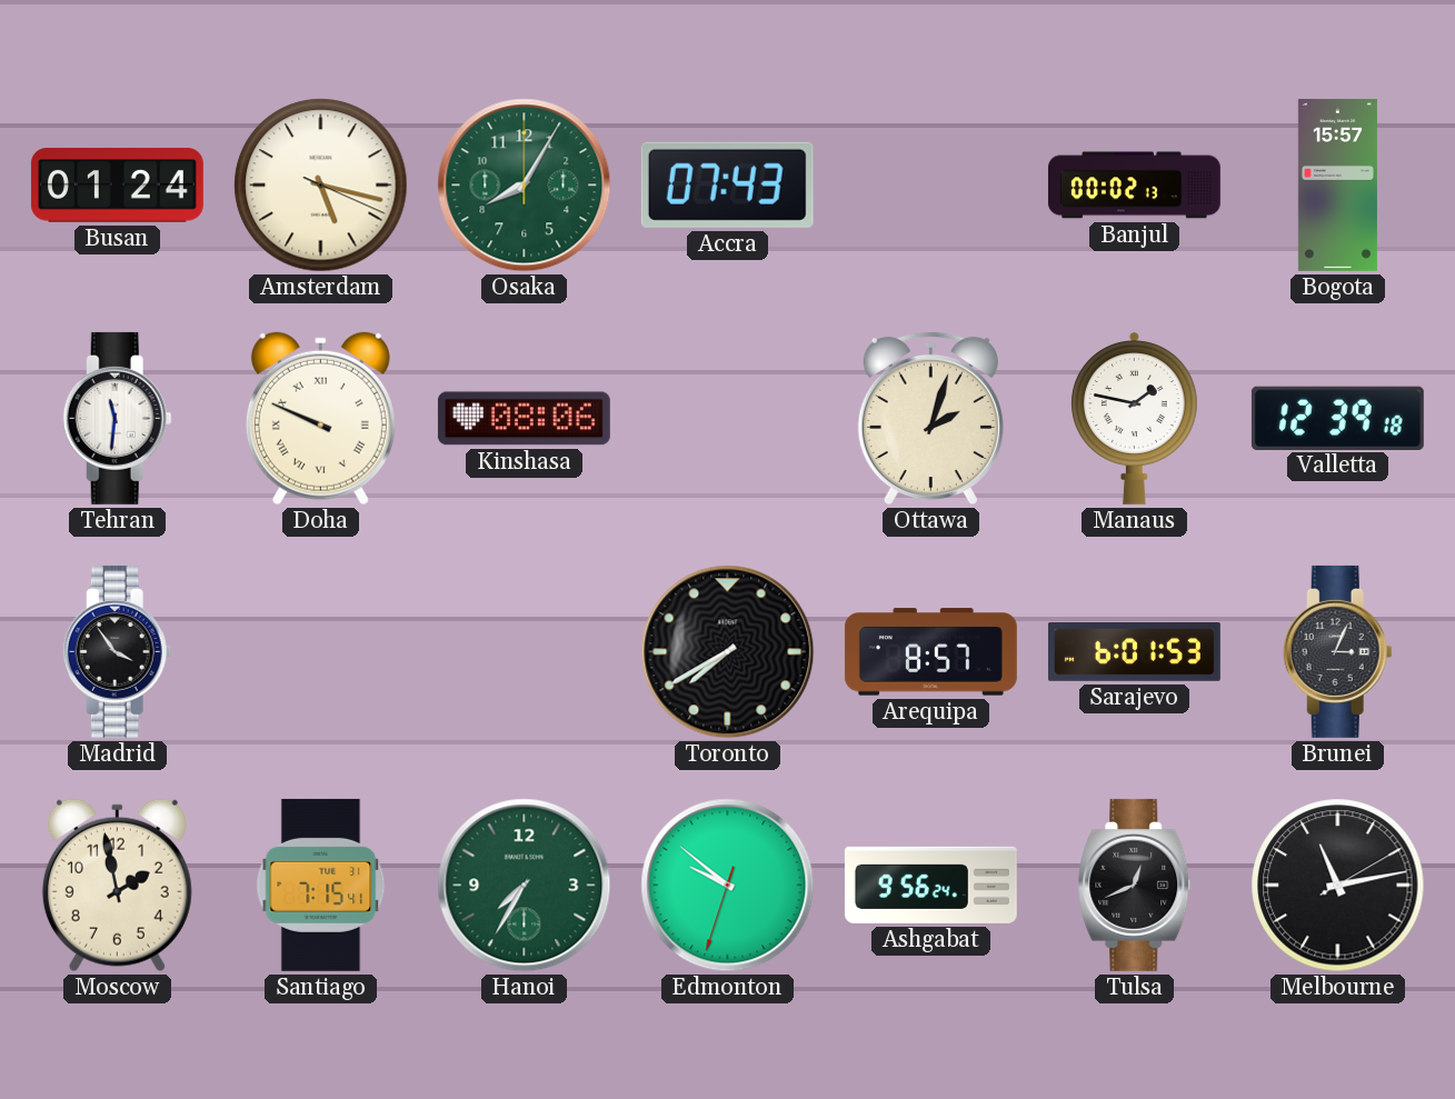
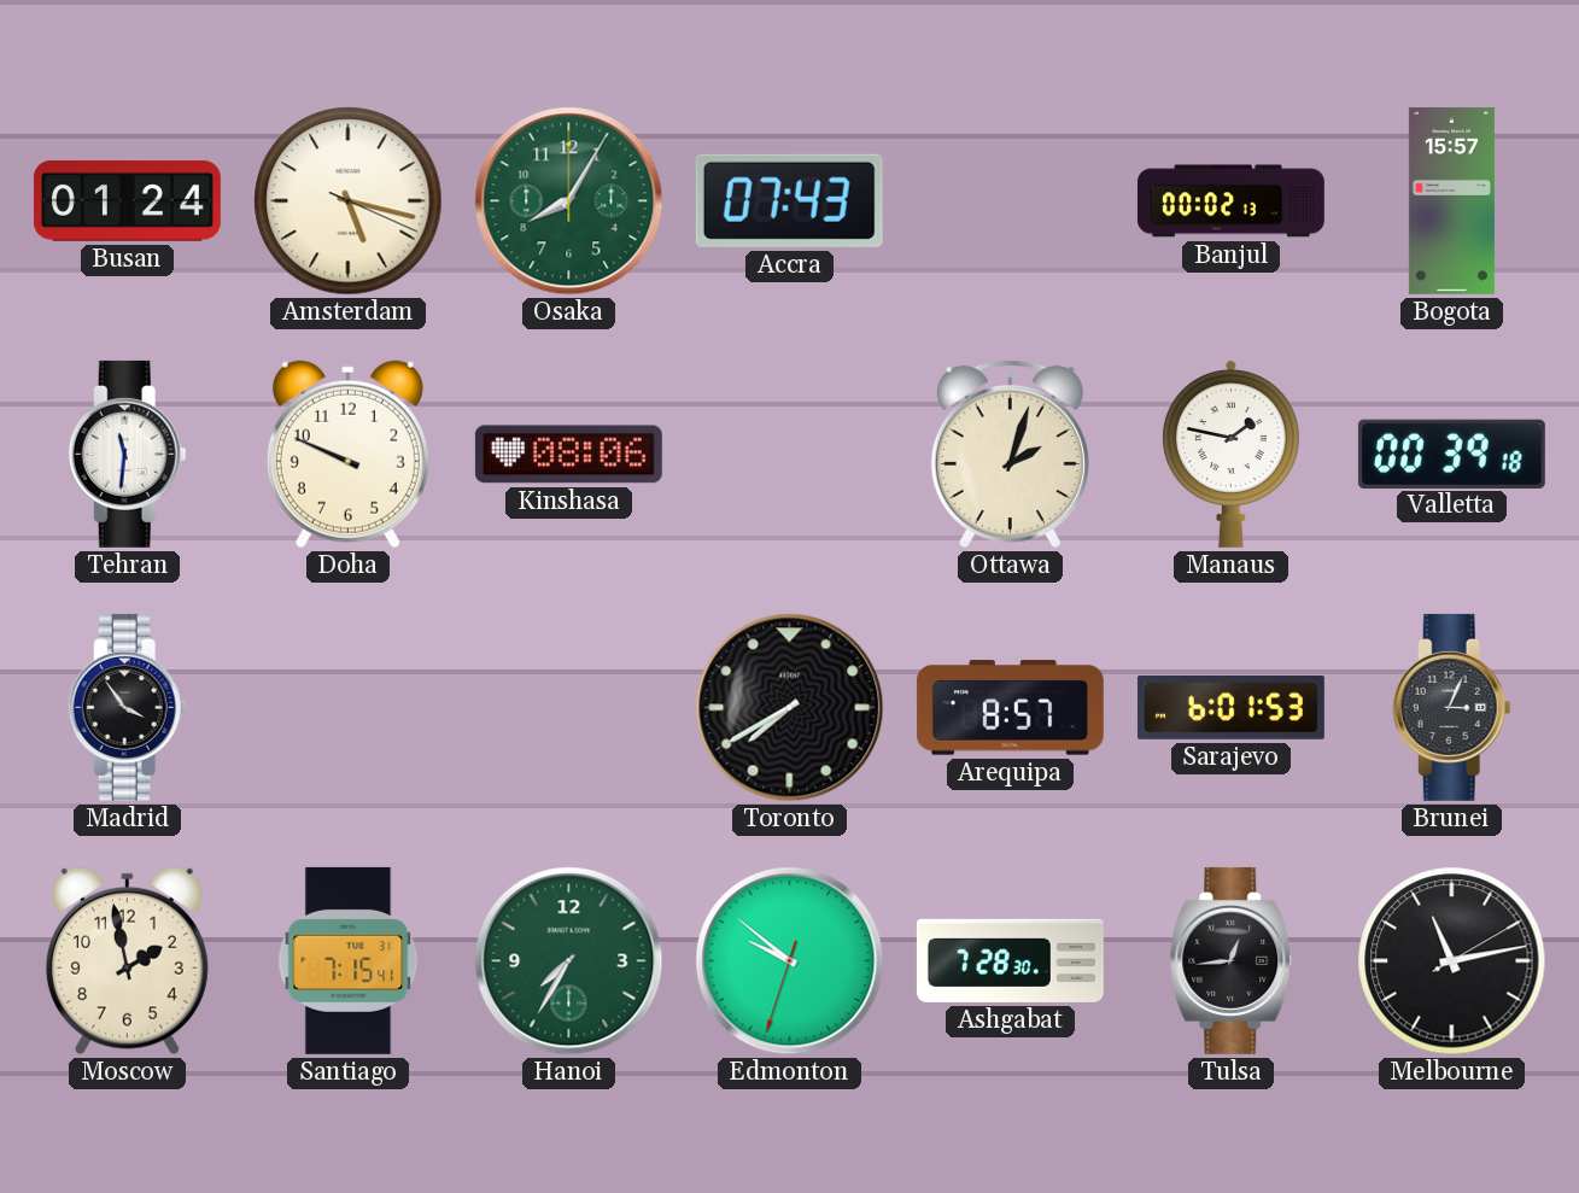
Doha numerals: Roman -> Arabic (347, 455)
Valletta: 12:39 -> 00:39 (1451, 454)
Ashgabat: 9:56 -> 7:28 (1010, 960)
Tulsa: 12:41 -> 12:44 (1232, 960)
